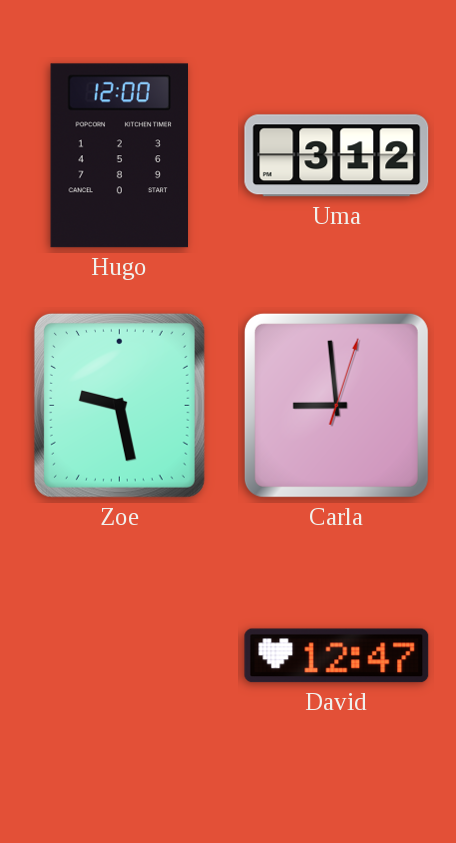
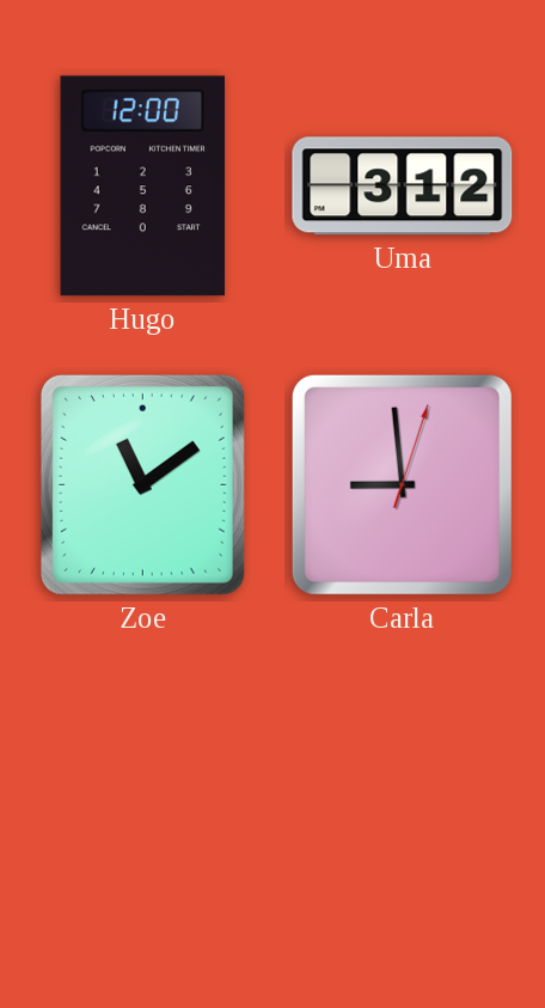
Zoe: 9:28 -> 11:09 (142, 484)
David: 12:47 -> none (337, 656)
